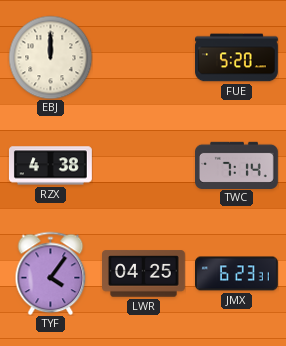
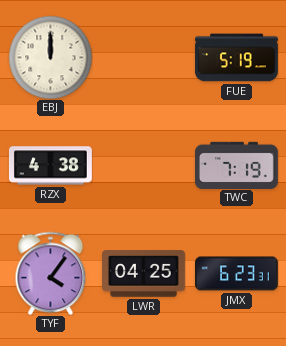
FUE: 5:20 -> 5:19 (237, 58)
TWC: 7:14 -> 7:19 (237, 165)
